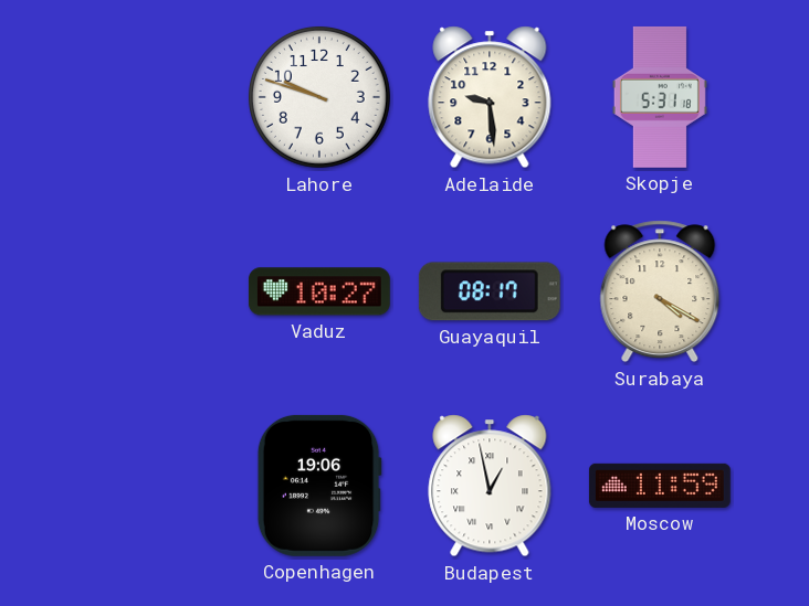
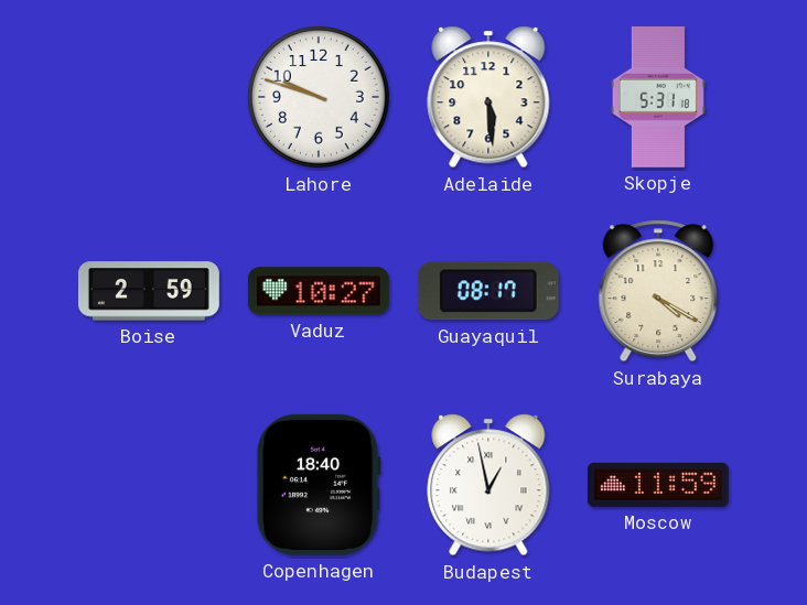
Adelaide: 9:29 -> 5:29 (488, 97)
Boise: none -> 2:59 (149, 291)
Copenhagen: 19:06 -> 18:40 (319, 485)
